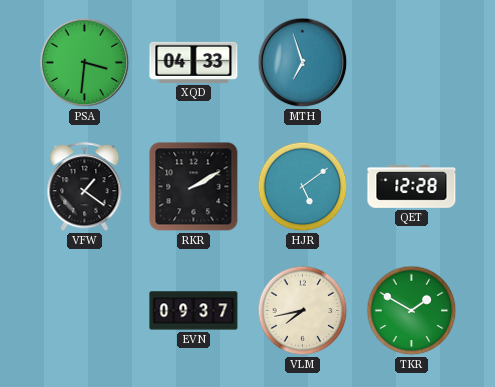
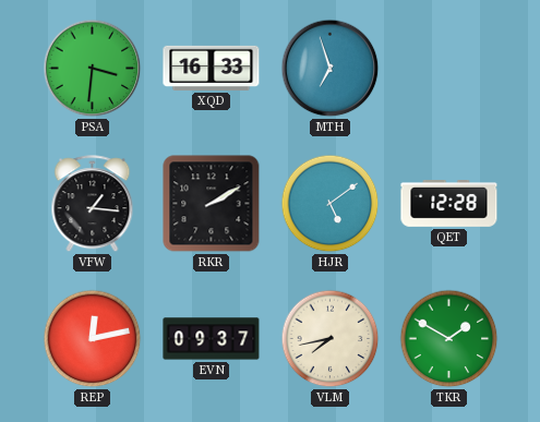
XQD: 04:33 -> 16:33 (212, 68)
VFW: 1:21 -> 1:16 (93, 204)
REP: none -> 12:13 (93, 339)
